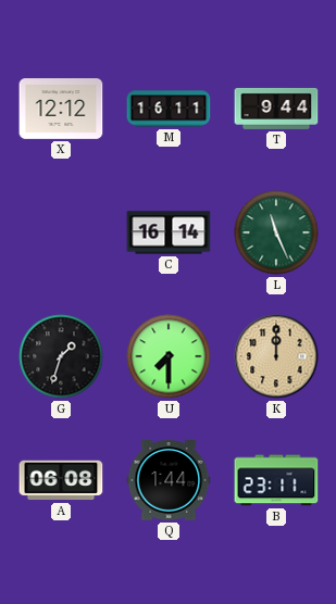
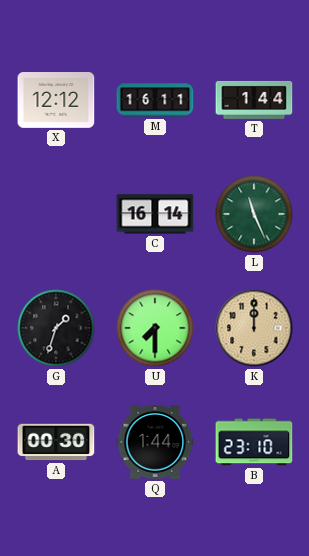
T: 9:44 -> 1:44 (254, 100)
A: 06:08 -> 00:30 (56, 442)
B: 23:11 -> 23:10 (254, 442)
